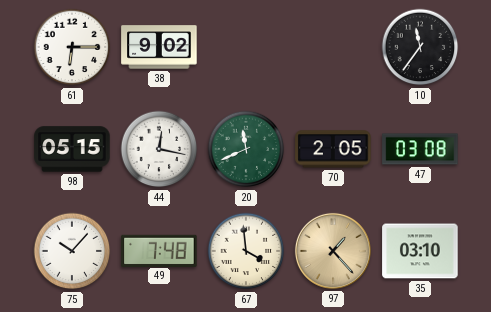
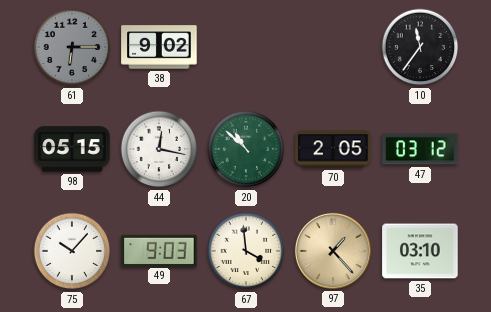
61 dial: white -> grey (72, 47)
20: 11:41 -> 10:52 (246, 149)
47: 03:08 -> 03:12 (420, 149)
49: 7:48 -> 9:03 (159, 250)
